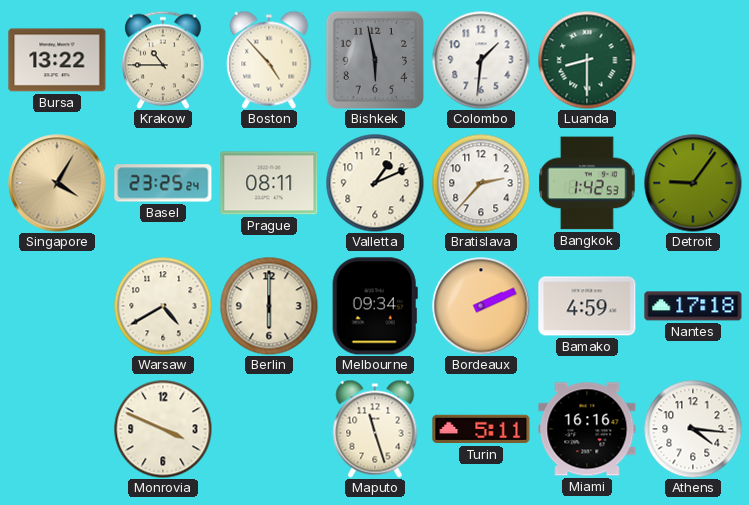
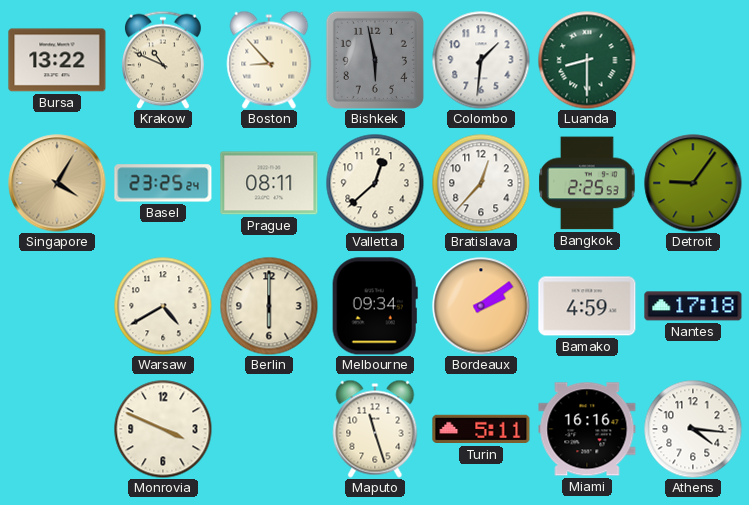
Krakow: 10:45 -> 10:49 (164, 60)
Boston: 4:53 -> 8:53 (269, 60)
Valletta: 1:11 -> 12:38 (375, 183)
Bratislava: 2:37 -> 12:37 (481, 183)
Bangkok: 1:42 -> 2:25 (587, 183)
Bordeaux: 2:11 -> 2:09 (481, 306)
